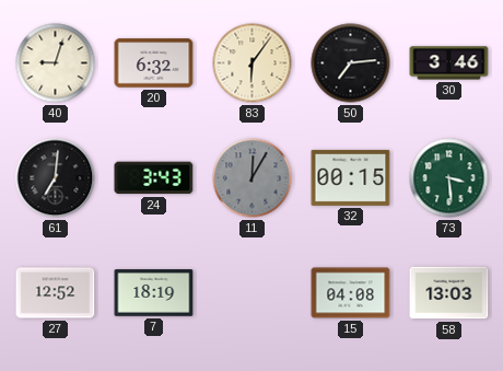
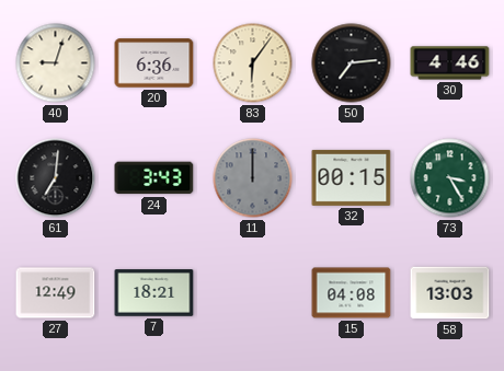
20: 6:32 -> 6:36 (154, 63)
30: 3:46 -> 4:46 (450, 63)
11: 12:05 -> 12:00 (253, 178)
73: 3:29 -> 3:25 (450, 178)
27: 12:52 -> 12:49 (56, 293)
7: 18:19 -> 18:21 (154, 293)
